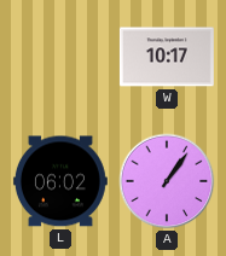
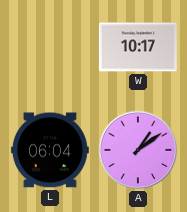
L: 06:02 -> 06:04 (50, 150)
A: 1:06 -> 1:09 (138, 150)
